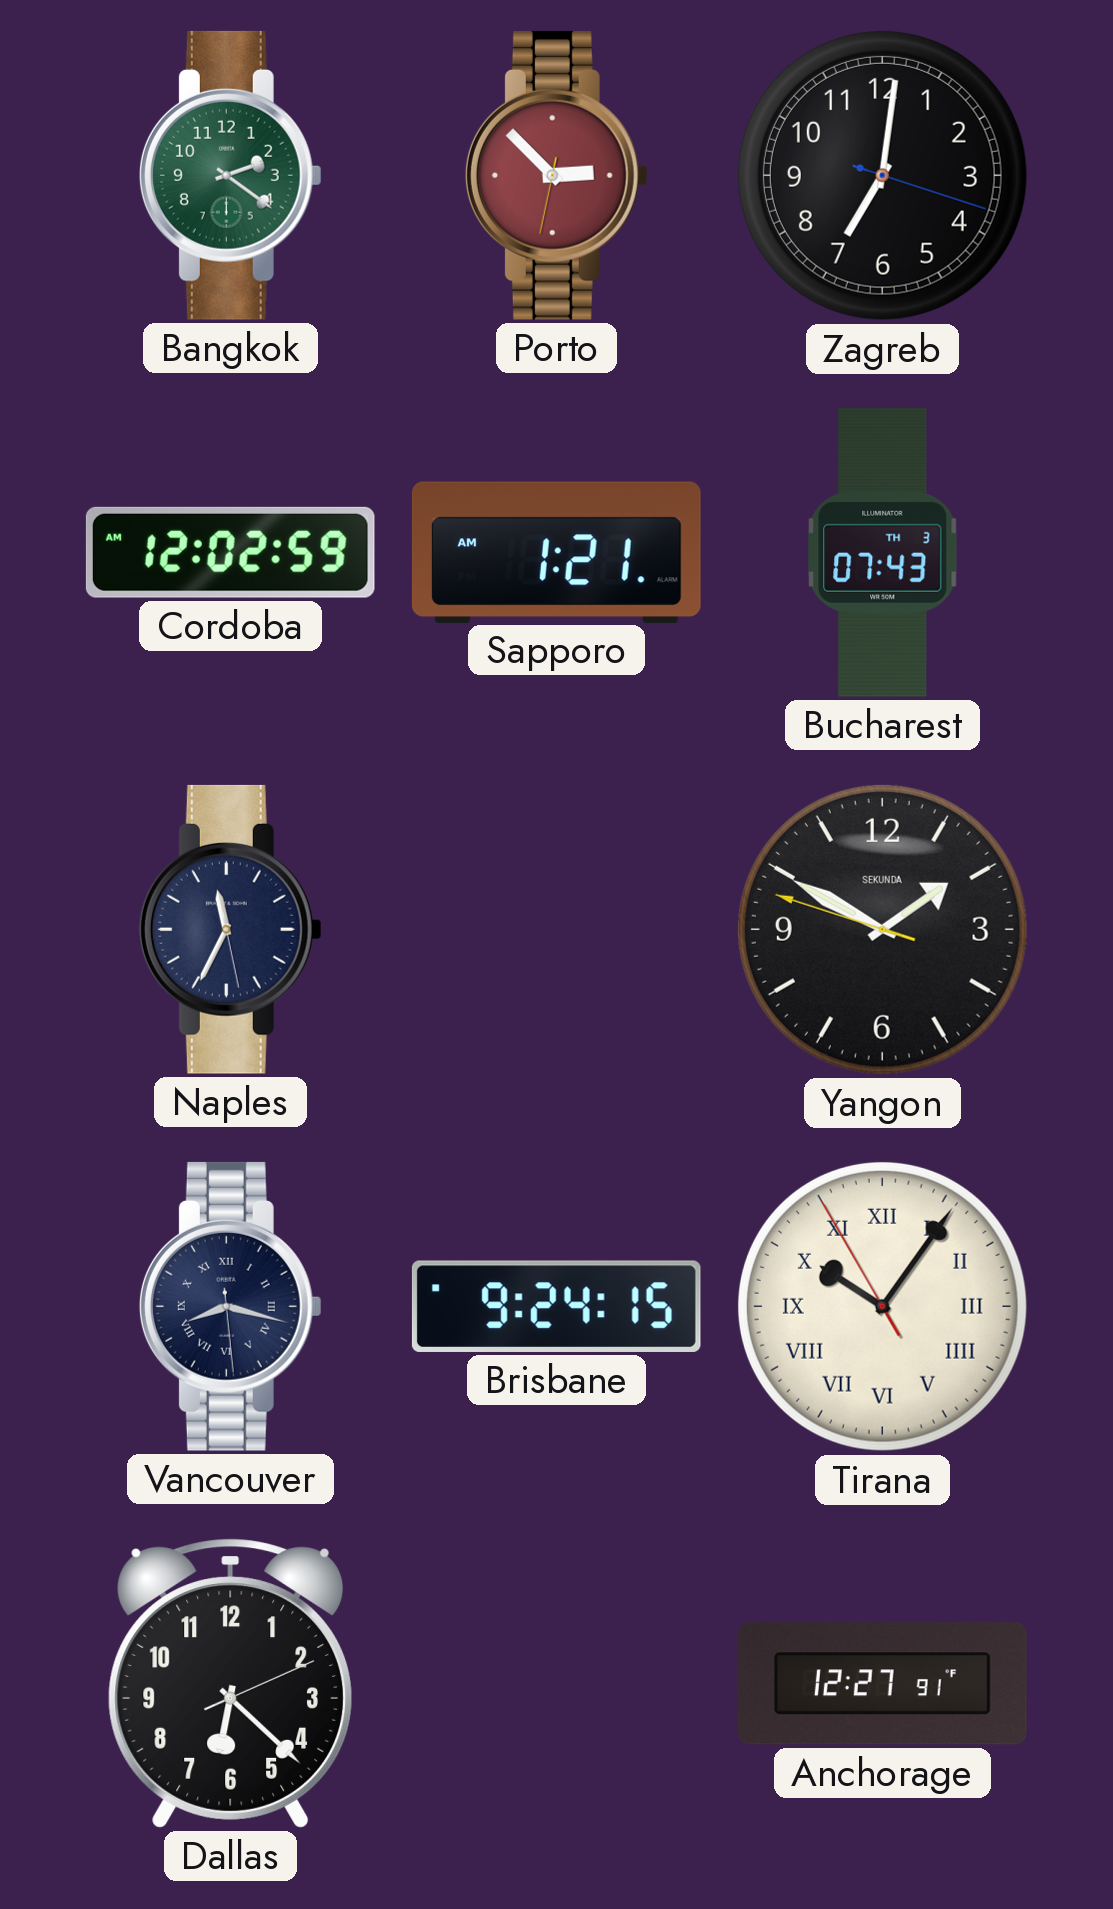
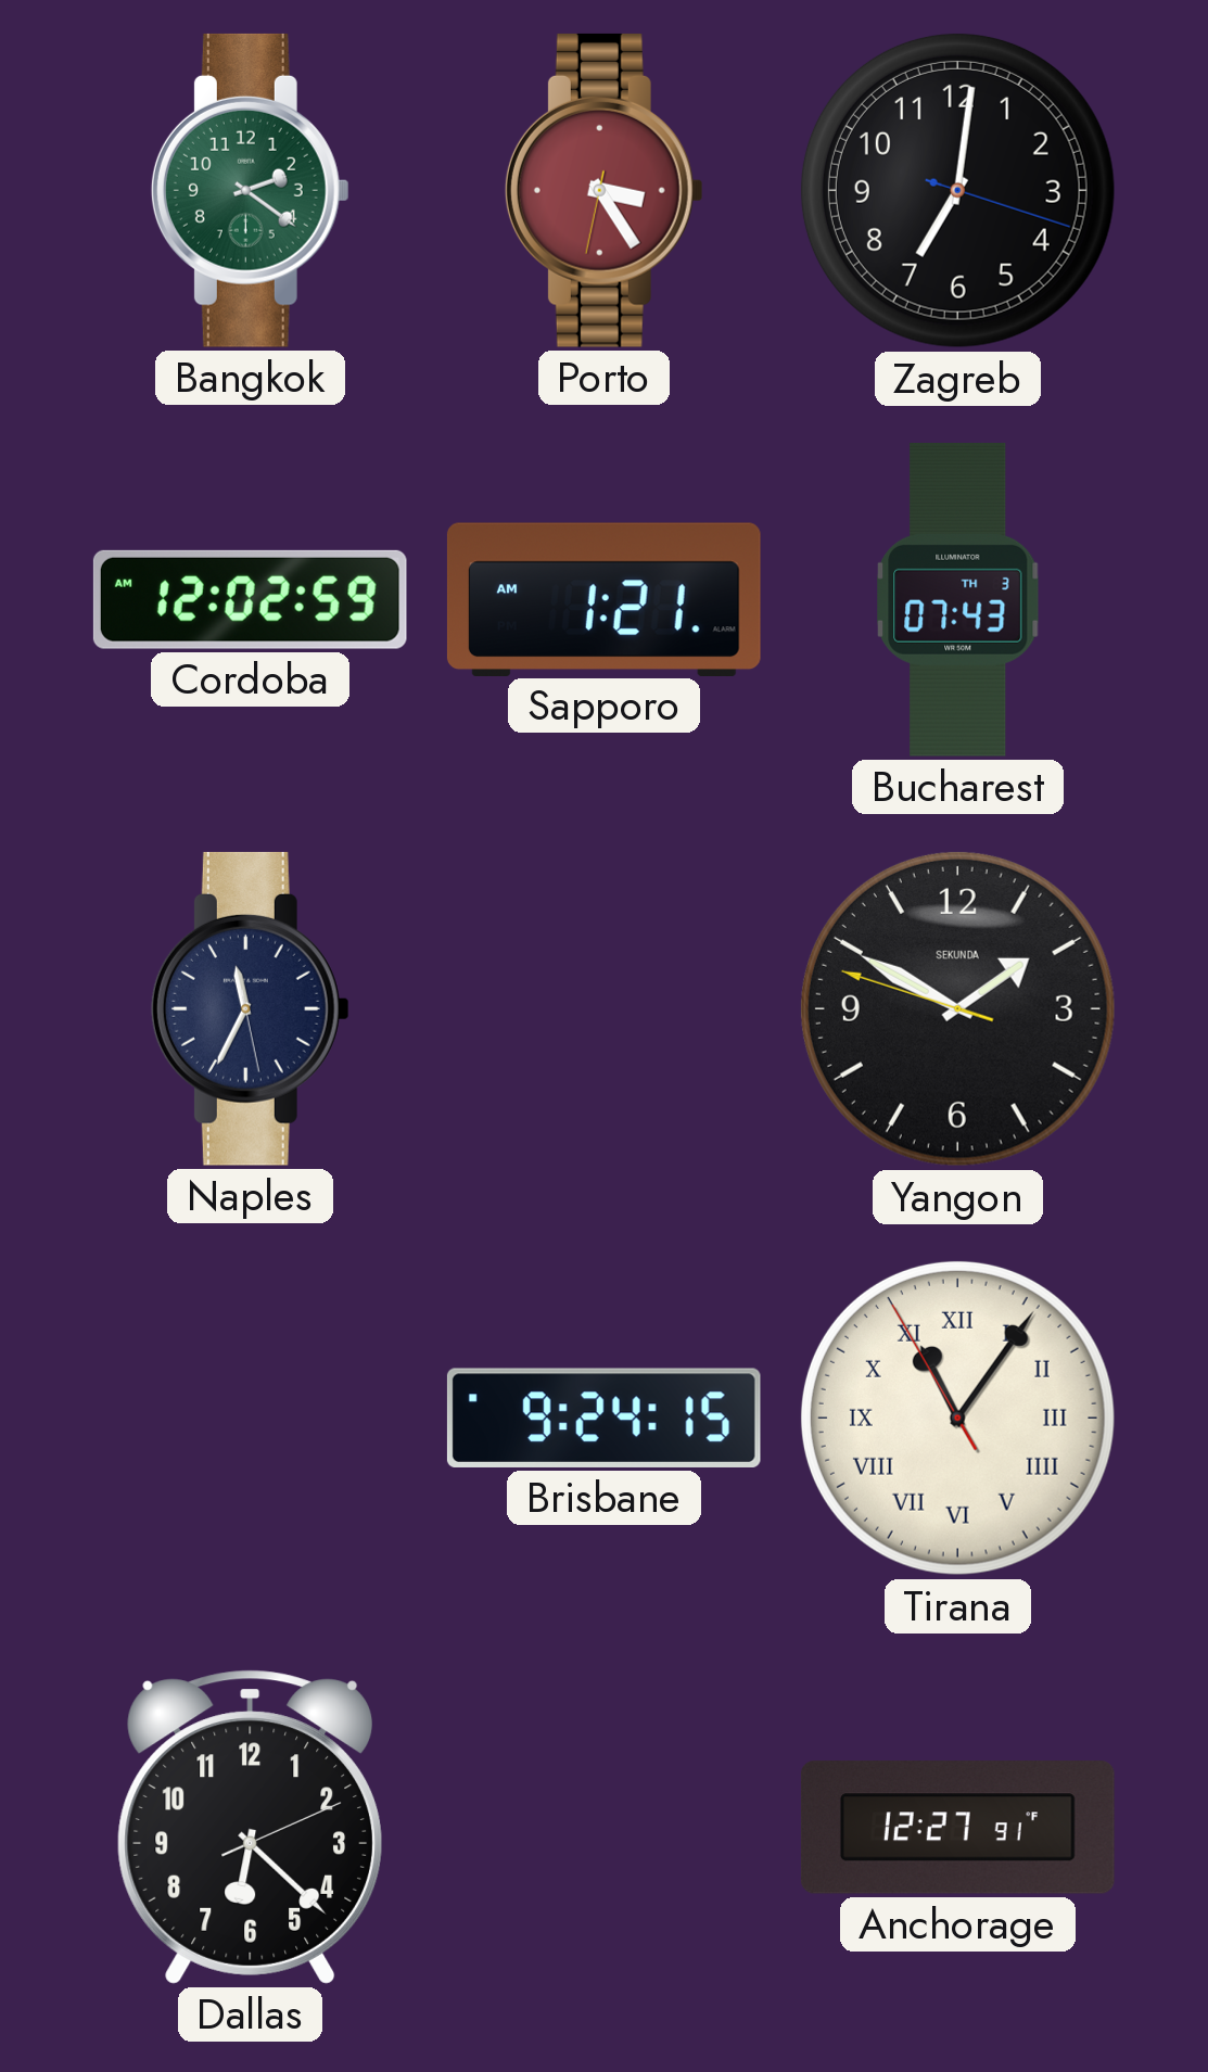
Porto: 2:52 -> 3:24 (603, 190)
Vancouver: 8:17 -> none (230, 1306)
Tirana: 10:05 -> 11:05 (957, 1418)
